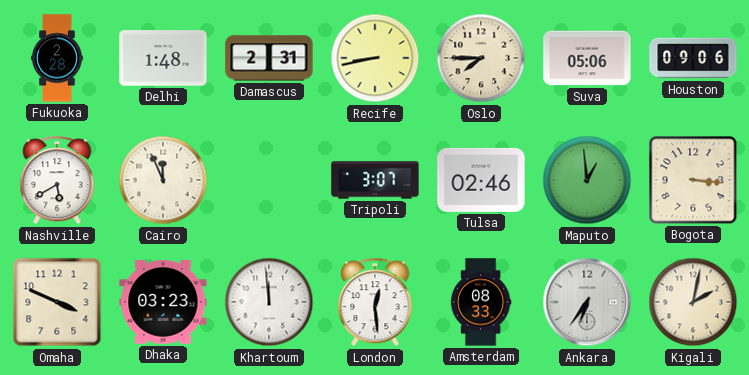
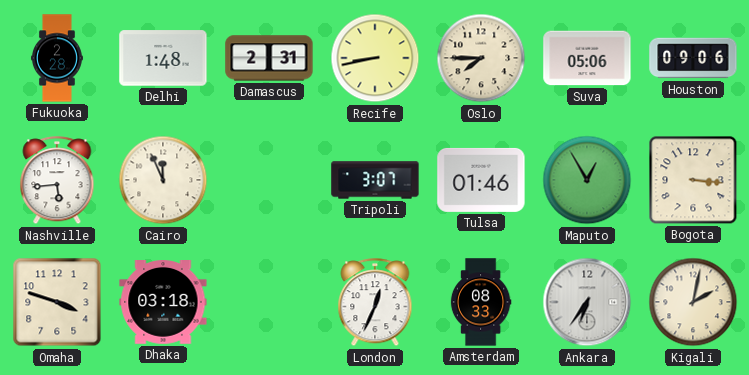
Nashville: 5:40 -> 5:44 (57, 181)
Tulsa: 02:46 -> 01:46 (481, 180)
Maputo: 12:59 -> 12:55 (587, 180)
Omaha: 3:49 -> 3:48 (57, 302)
Dhaka: 03:23 -> 03:18 (163, 303)
Khartoum: 11:59 -> none (269, 302)
London: 12:29 -> 12:34 (375, 303)
